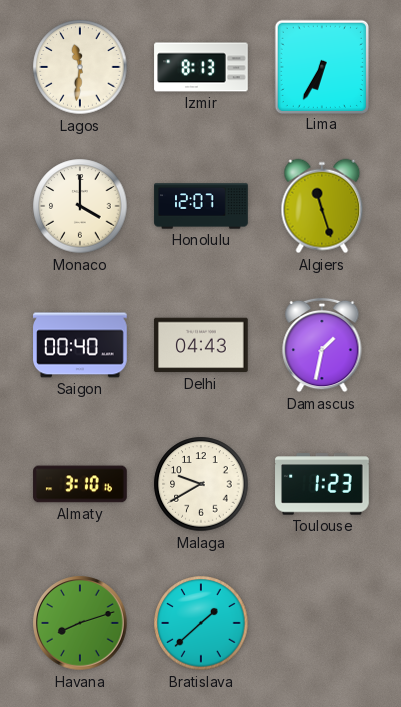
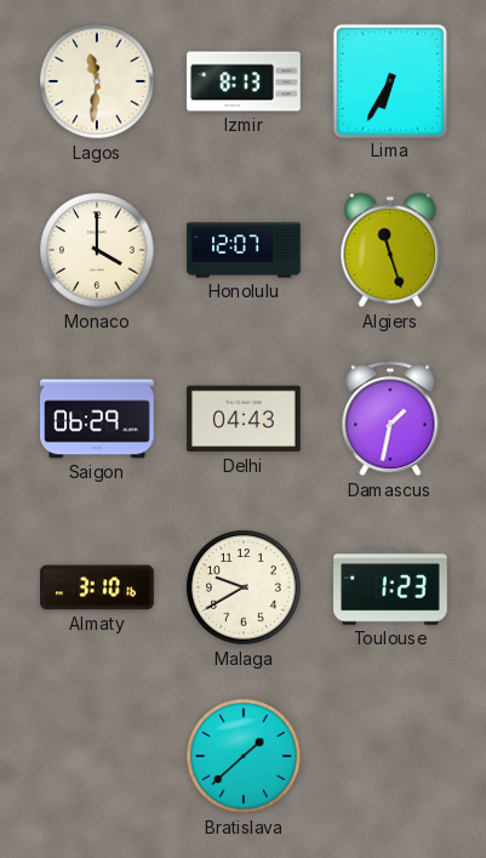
Saigon: 00:40 -> 06:29 (97, 419)
Havana: 8:12 -> none (80, 623)
